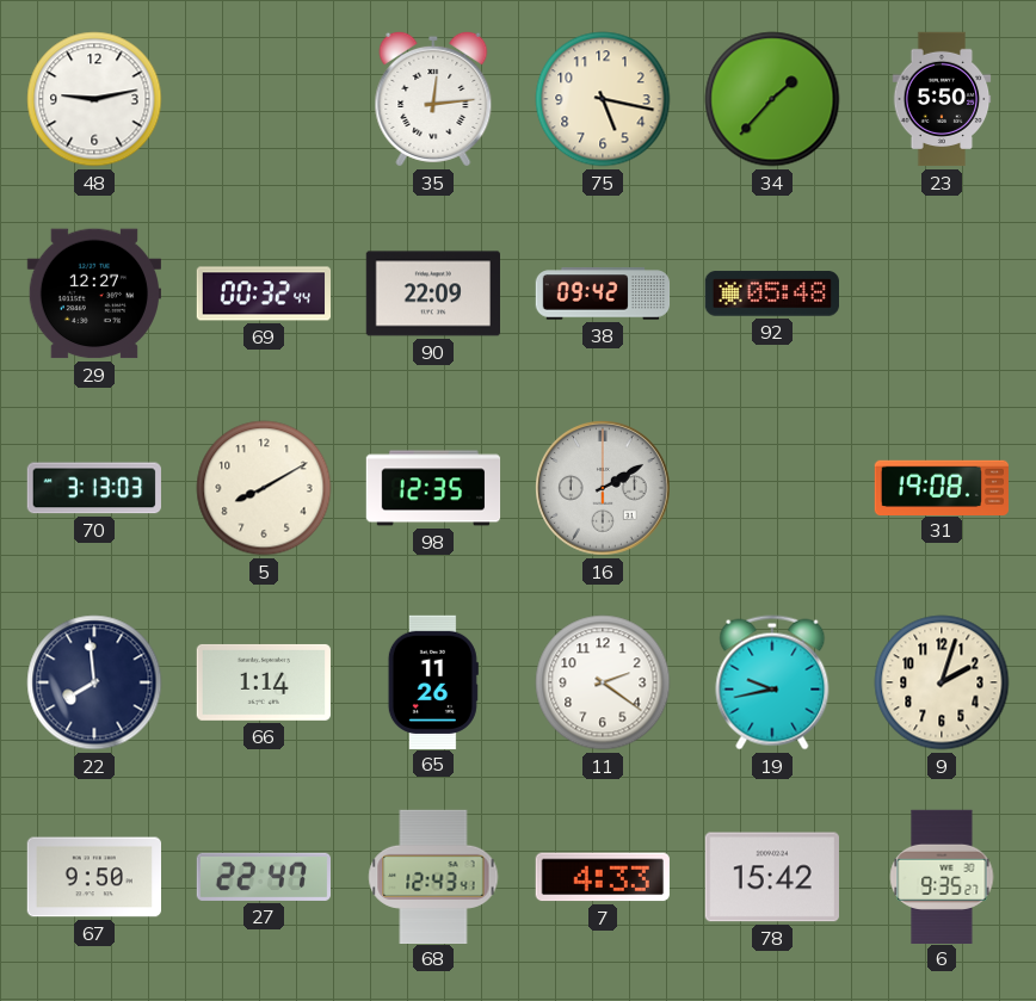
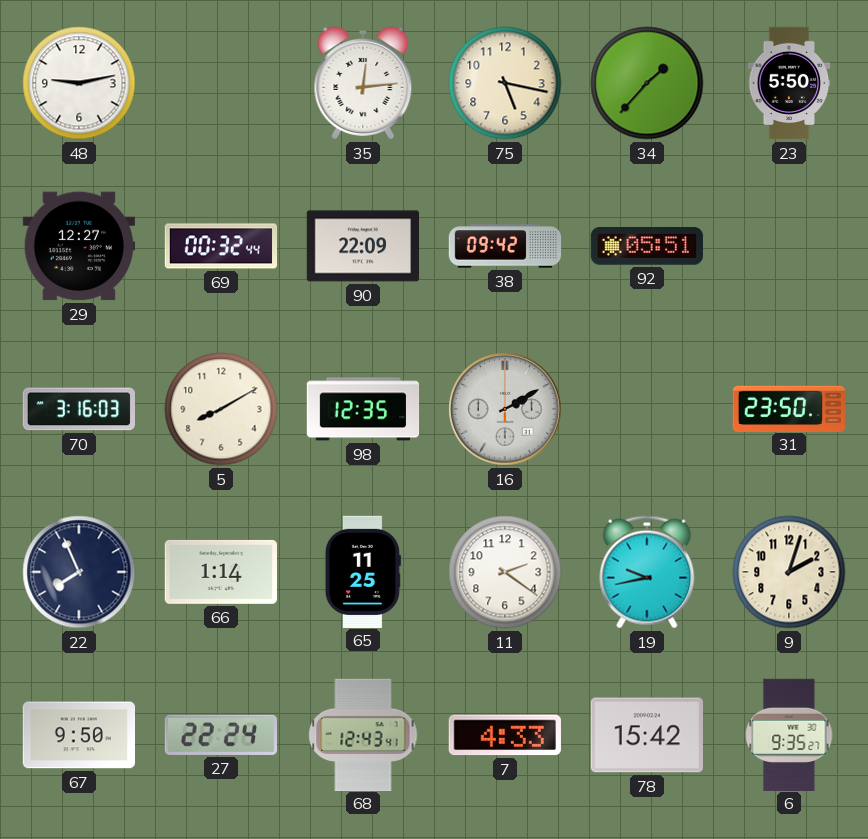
92: 05:48 -> 05:51 (647, 246)
70: 3:13 -> 3:16 (79, 409)
31: 19:08 -> 23:50 (788, 408)
22: 7:59 -> 7:56 (79, 572)
65: 11:26 -> 11:25 (363, 571)
27: 22:47 -> 22:24 (220, 735)
